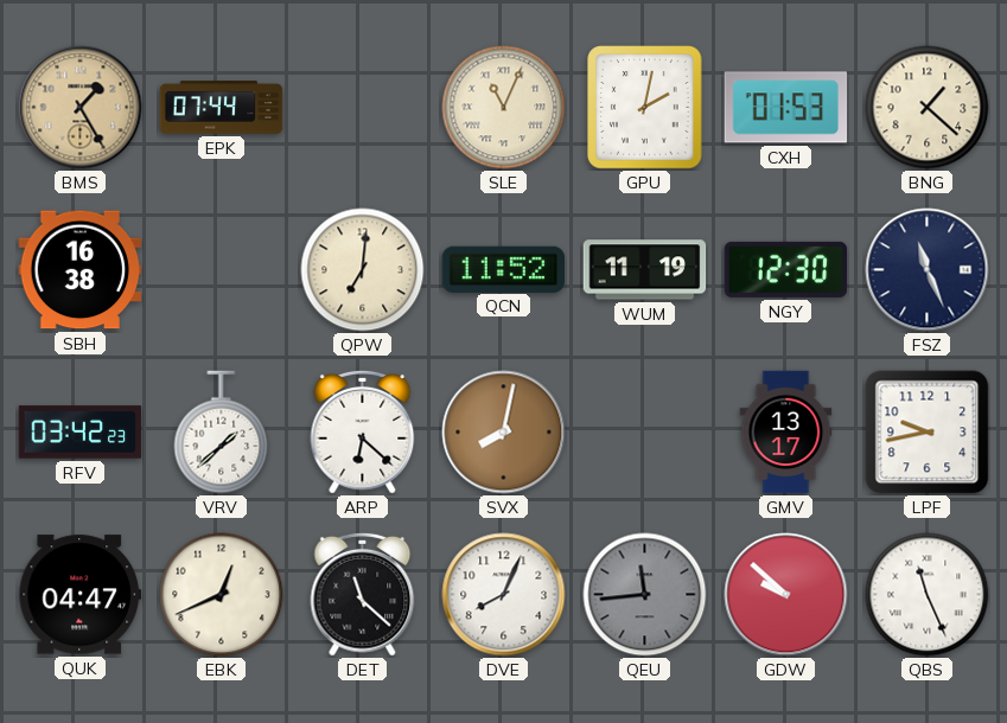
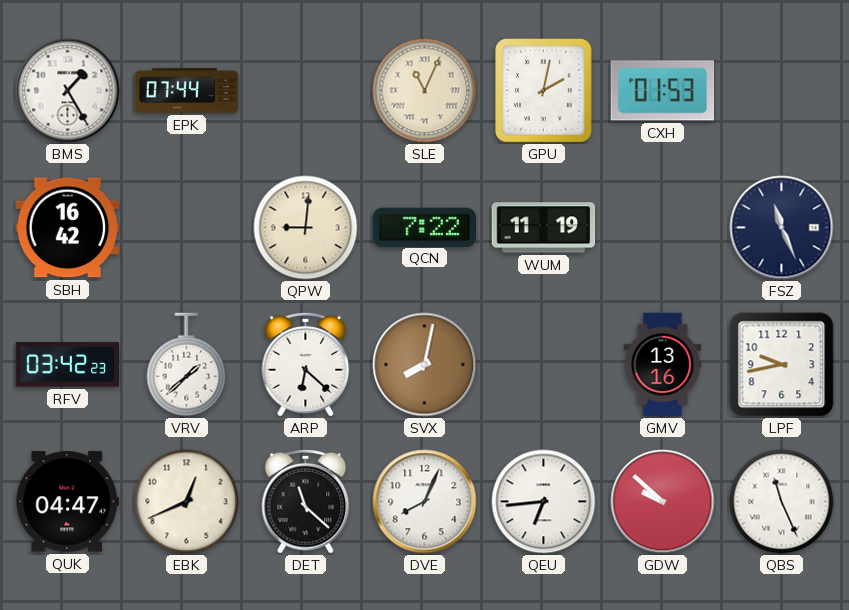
BMS dial: champagne -> white (68, 91)
BNG: 1:22 -> none (928, 108)
SBH: 16:38 -> 16:42 (68, 228)
QPW: 7:01 -> 9:01 (306, 228)
QCN: 11:52 -> 7:22 (425, 227)
NGY: 12:30 -> none (786, 269)
GMV: 13:17 -> 13:16 (663, 365)
QEU: 11:44 -> 6:44 (544, 502)
QEU dial: grey -> white (544, 502)
